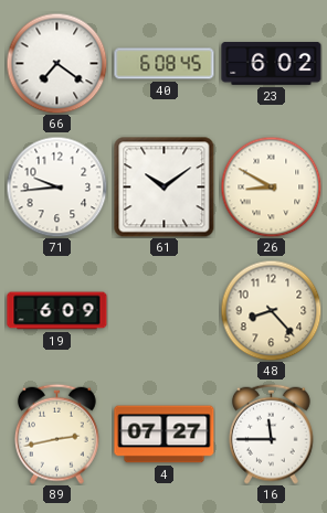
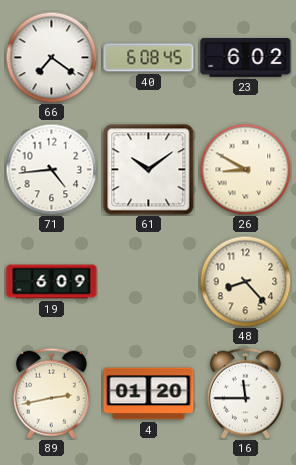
71: 9:44 -> 4:44 (51, 169)
4: 07:27 -> 01:20 (149, 394)
